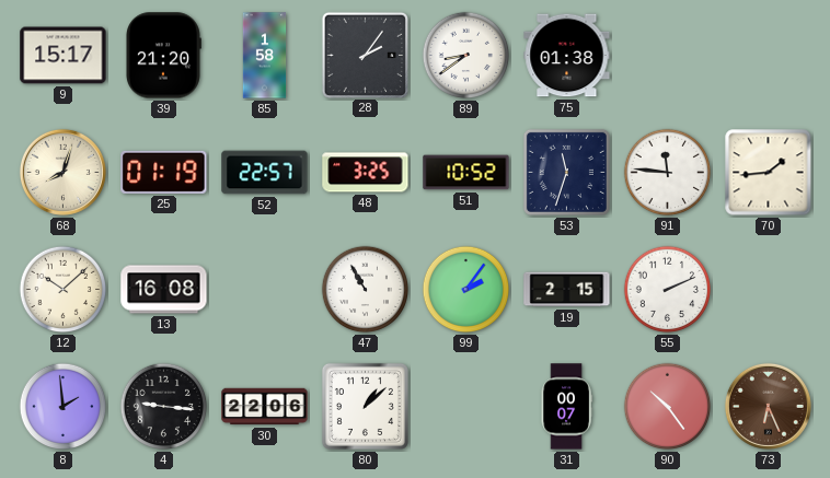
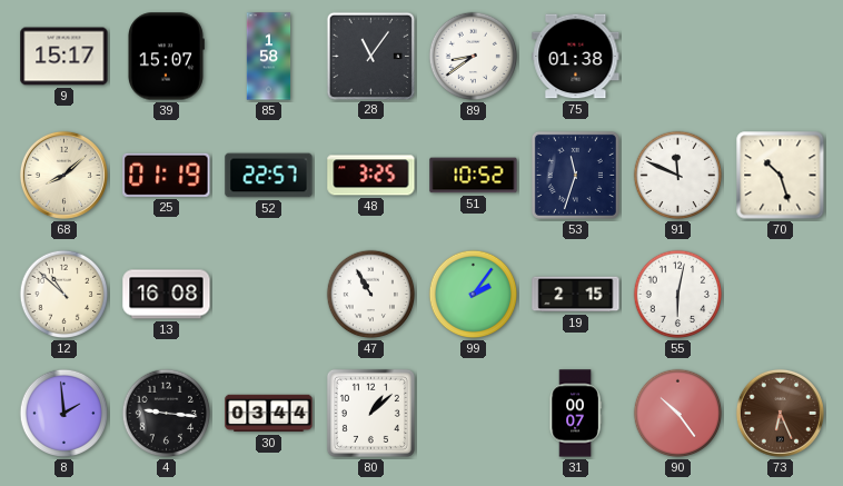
39: 21:20 -> 15:07 (166, 57)
28: 2:06 -> 11:06 (370, 56)
68: 8:03 -> 8:08 (63, 175)
91: 11:46 -> 11:49 (678, 176)
70: 1:44 -> 10:27 (781, 176)
12: 10:08 -> 10:52 (65, 295)
55: 2:11 -> 6:02 (678, 295)
30: 22:06 -> 03:44 (269, 414)
